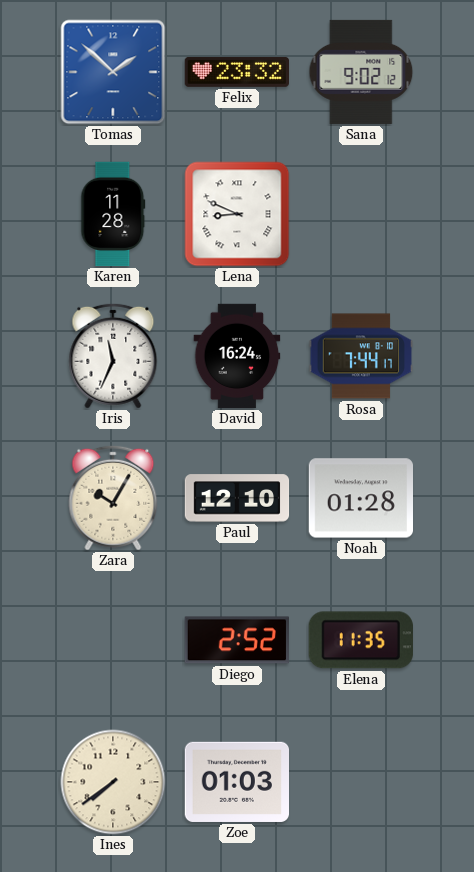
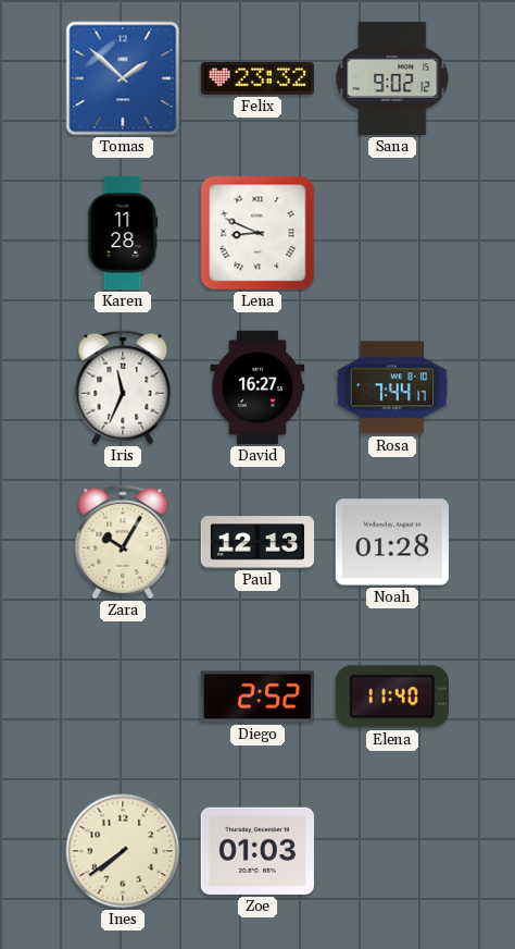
David: 16:24 -> 16:27 (257, 387)
Paul: 12:10 -> 12:13 (257, 542)
Elena: 11:35 -> 11:40 (392, 697)
